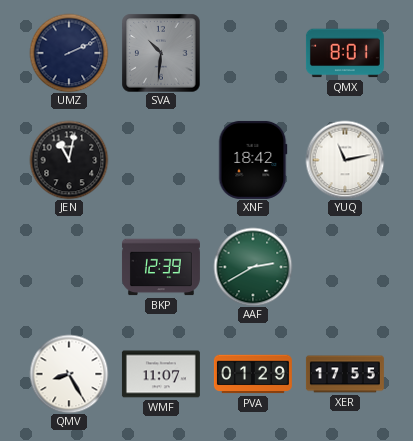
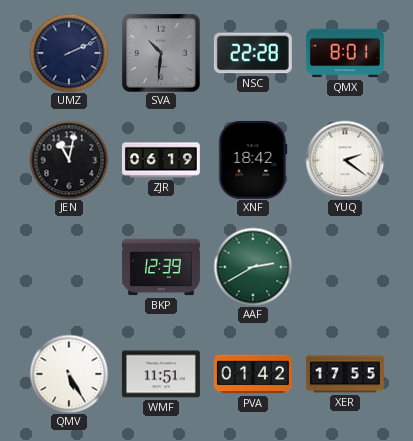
NSC: none -> 22:28 (253, 53)
ZJR: none -> 06:19 (161, 160)
YUQ: 11:13 -> 2:21 (345, 160)
QMV: 8:25 -> 5:25 (69, 374)
WMF: 11:07 -> 11:51 (161, 374)
PVA: 01:29 -> 01:42 (253, 374)
